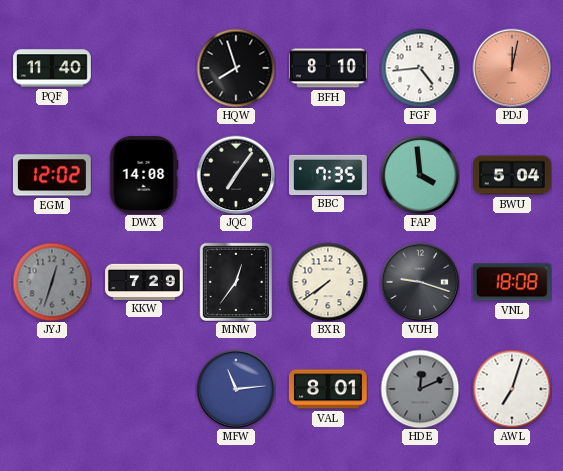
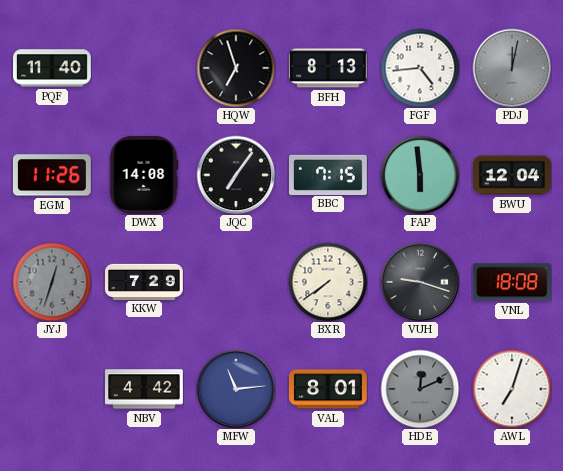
HQW: 7:57 -> 6:57 (236, 68)
BFH: 8:10 -> 8:13 (328, 68)
PDJ dial: salmon -> grey (512, 68)
EGM: 12:02 -> 11:26 (52, 175)
BBC: 7:35 -> 7:15 (329, 174)
FAP: 3:59 -> 5:59 (420, 175)
BWU: 5:04 -> 12:04 (513, 175)
MNW: 12:36 -> none (235, 282)
NBV: none -> 4:42 (145, 389)
